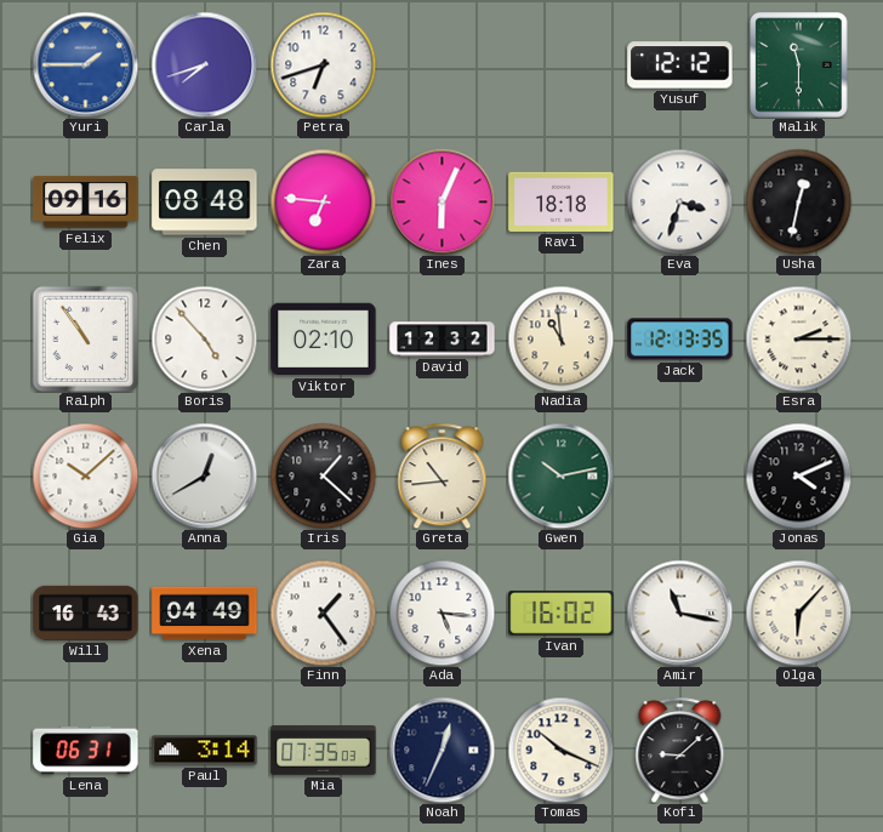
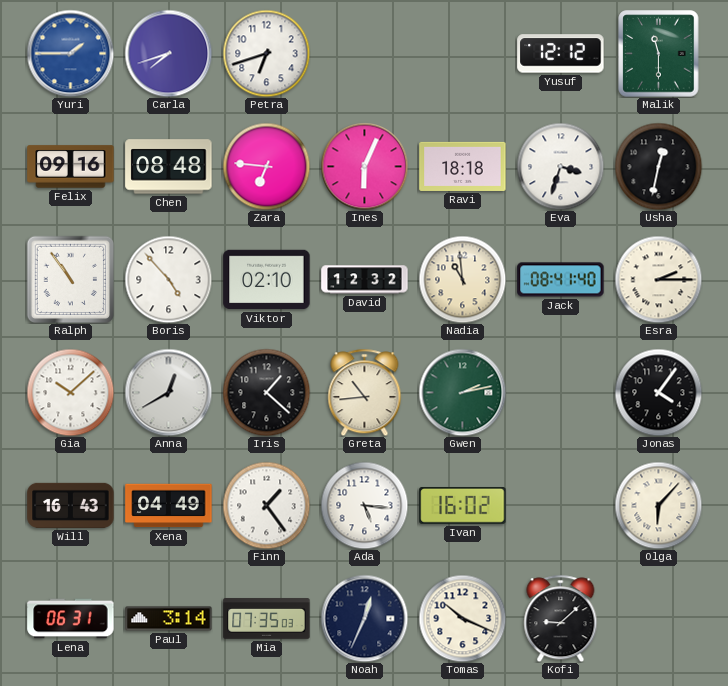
Jack: 12:13 -> 08:41 (561, 280)
Gwen: 10:13 -> 2:13 (462, 392)
Jonas: 4:11 -> 4:06 (658, 392)
Amir: 11:17 -> none (679, 612)
